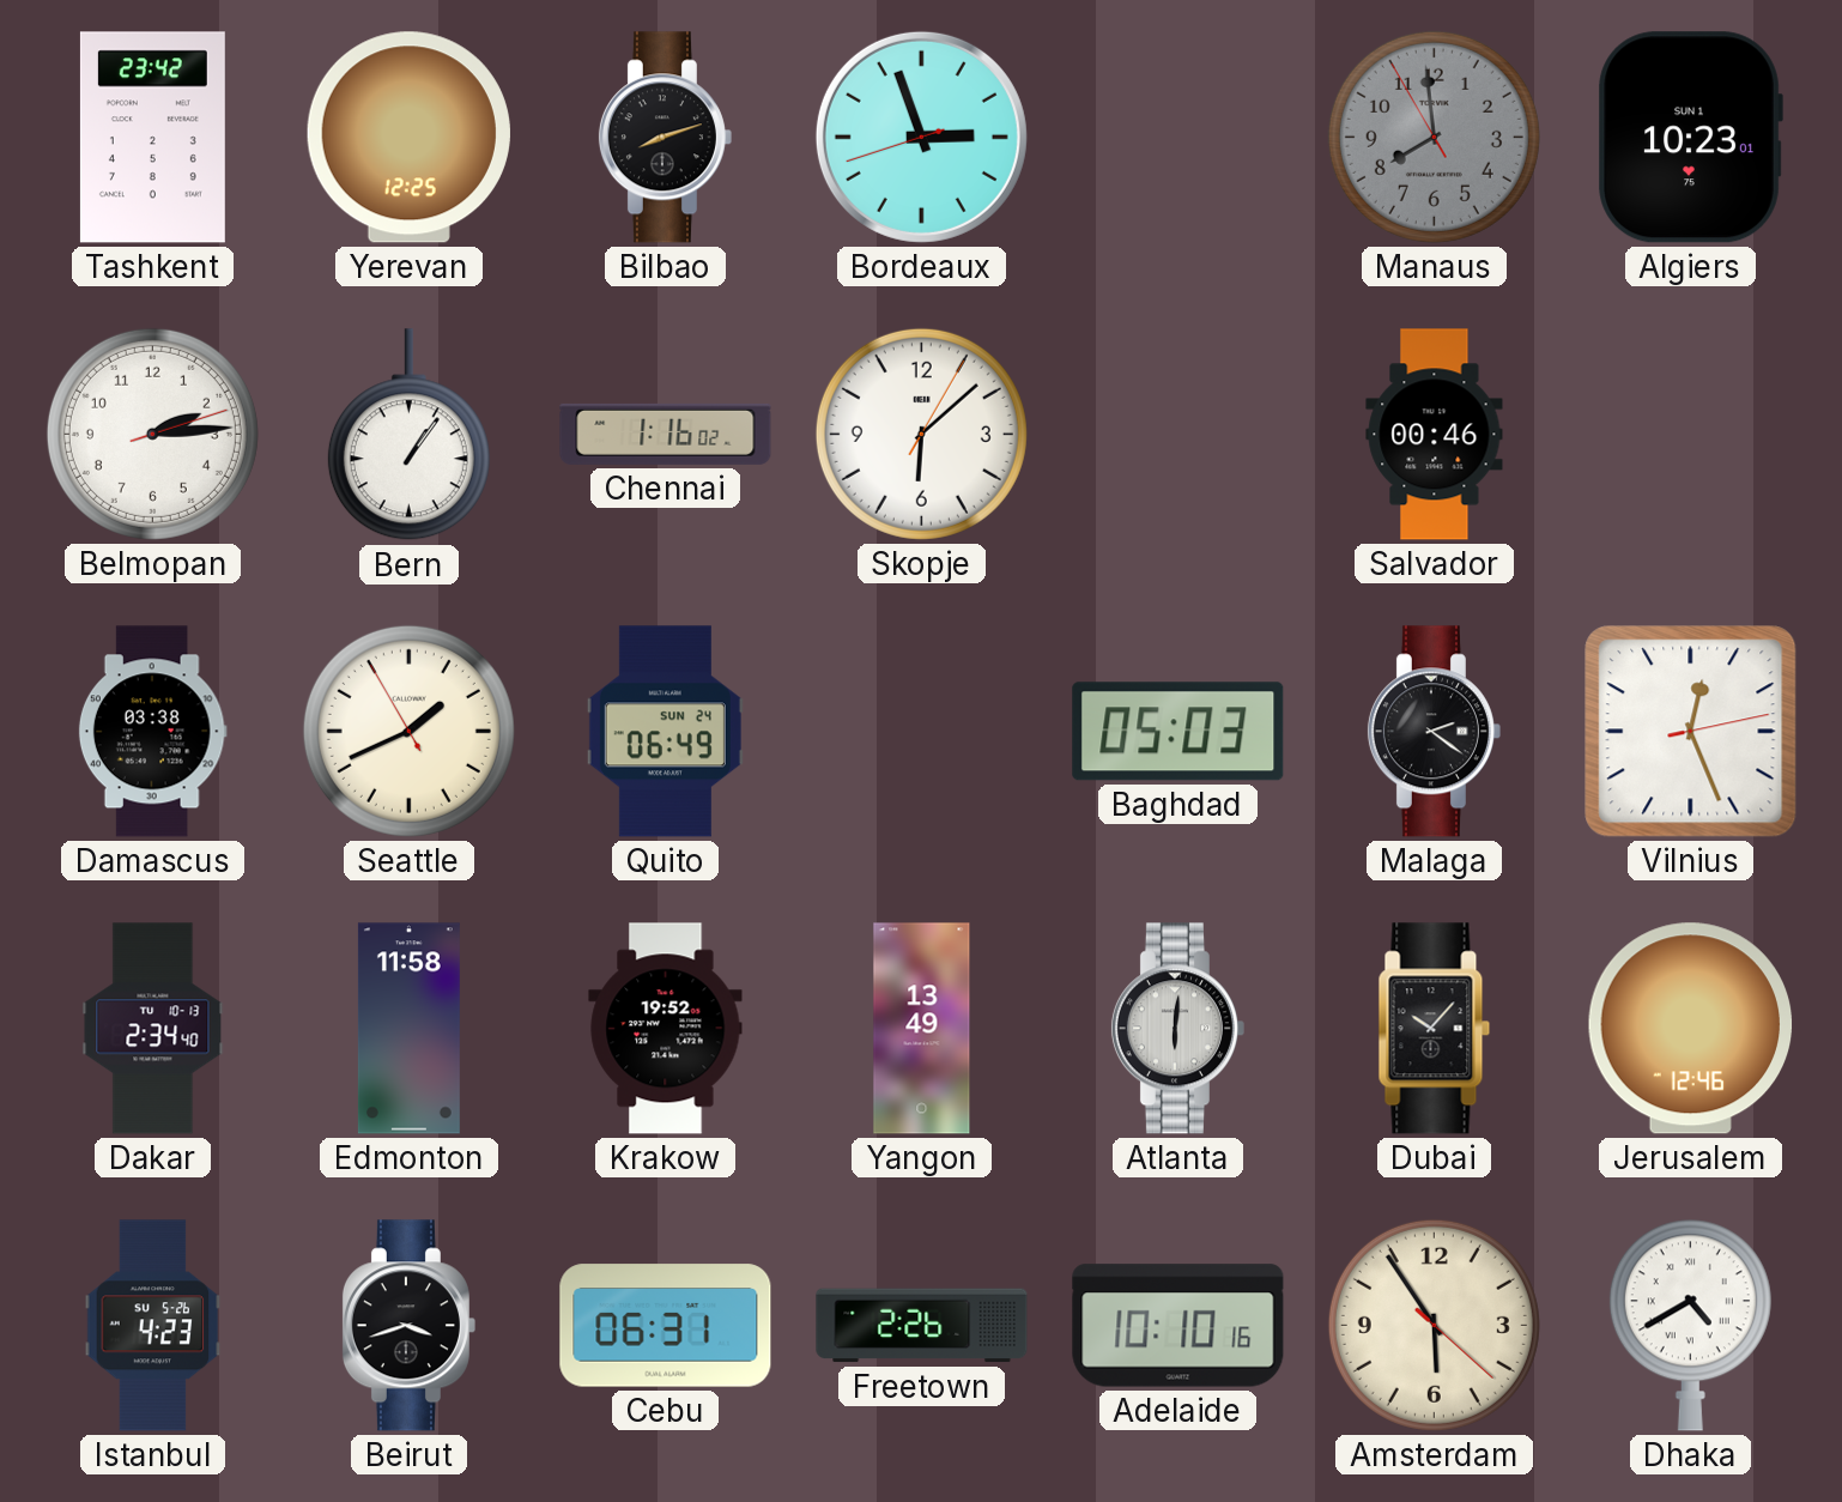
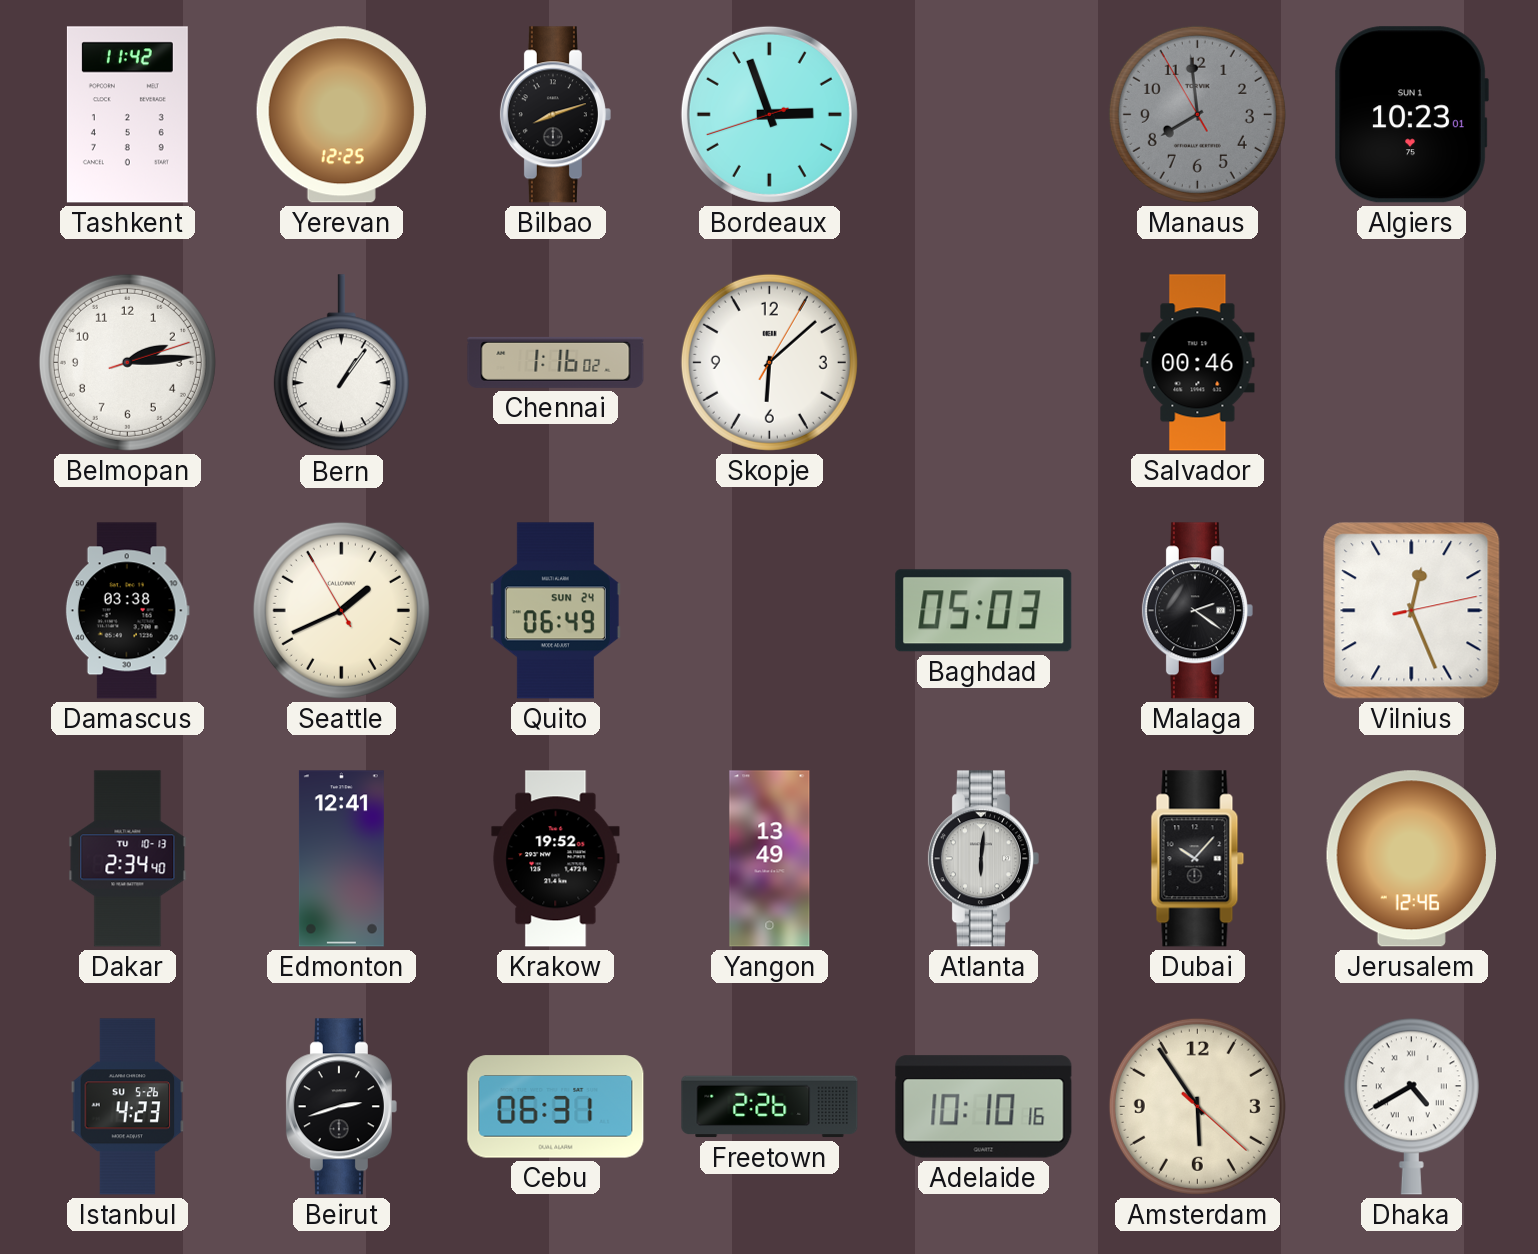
Tashkent: 23:42 -> 11:42 (127, 115)
Edmonton: 11:58 -> 12:41 (341, 859)
Beirut: 3:42 -> 2:42 (341, 1107)
